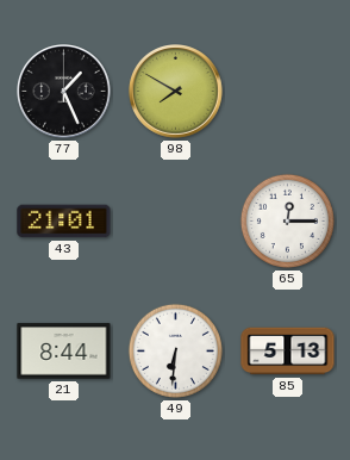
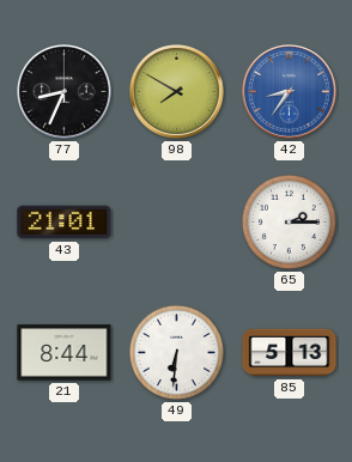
77: 1:26 -> 8:34 (65, 92)
42: none -> 8:36 (290, 92)
65: 12:15 -> 2:15 (289, 221)
